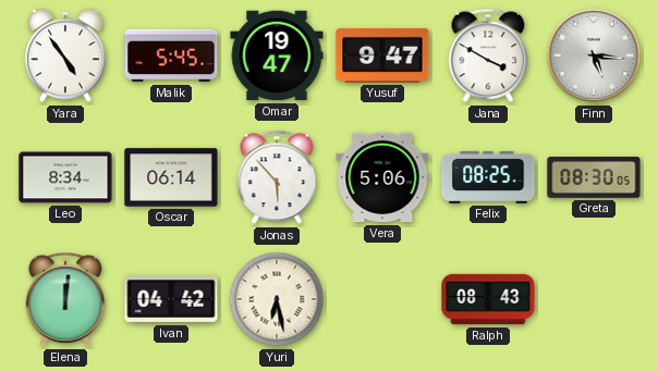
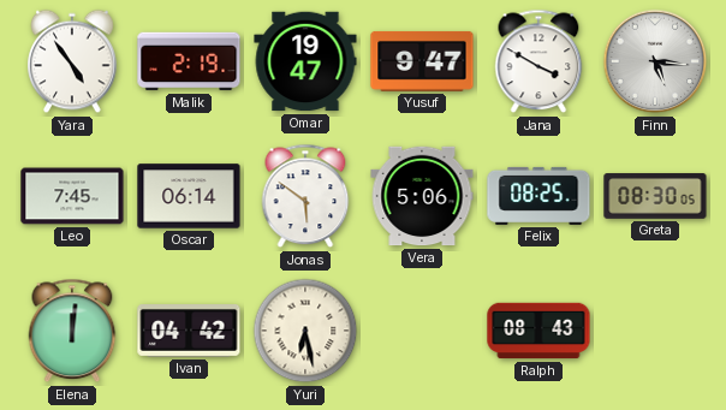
Malik: 5:45 -> 2:19 (189, 61)
Leo: 8:34 -> 7:45 (72, 196)
Jonas: 5:53 -> 5:51 (305, 196)
